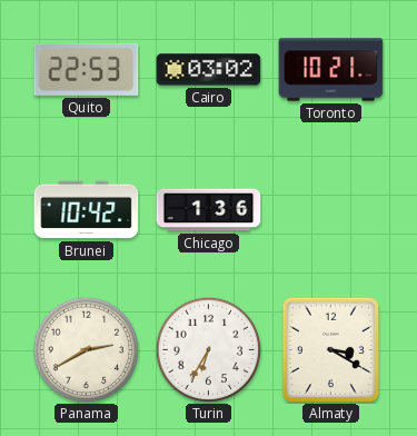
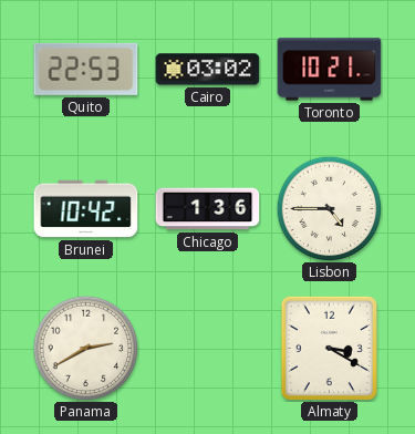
Lisbon: none -> 4:45 (329, 208)
Turin: 6:35 -> none (208, 349)
